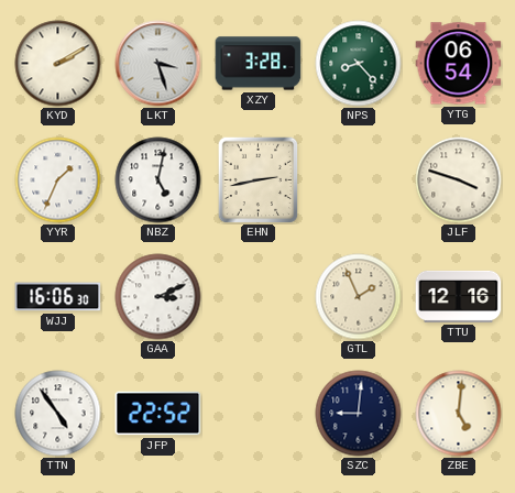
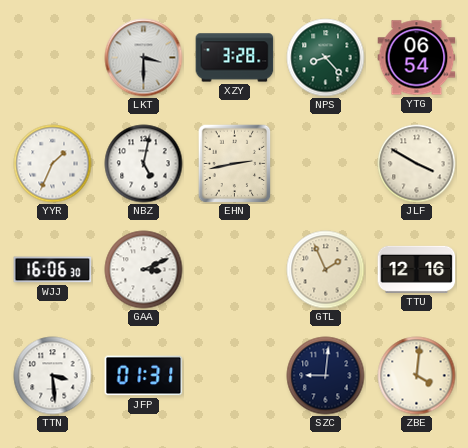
KYD: 2:10 -> none (58, 64)
LKT: 3:27 -> 3:30 (144, 58)
JLF: 3:48 -> 3:50 (417, 164)
TTN: 4:54 -> 3:29 (53, 376)
JFP: 22:52 -> 01:31 (144, 376)
ZBE: 5:01 -> 4:01 (417, 376)
